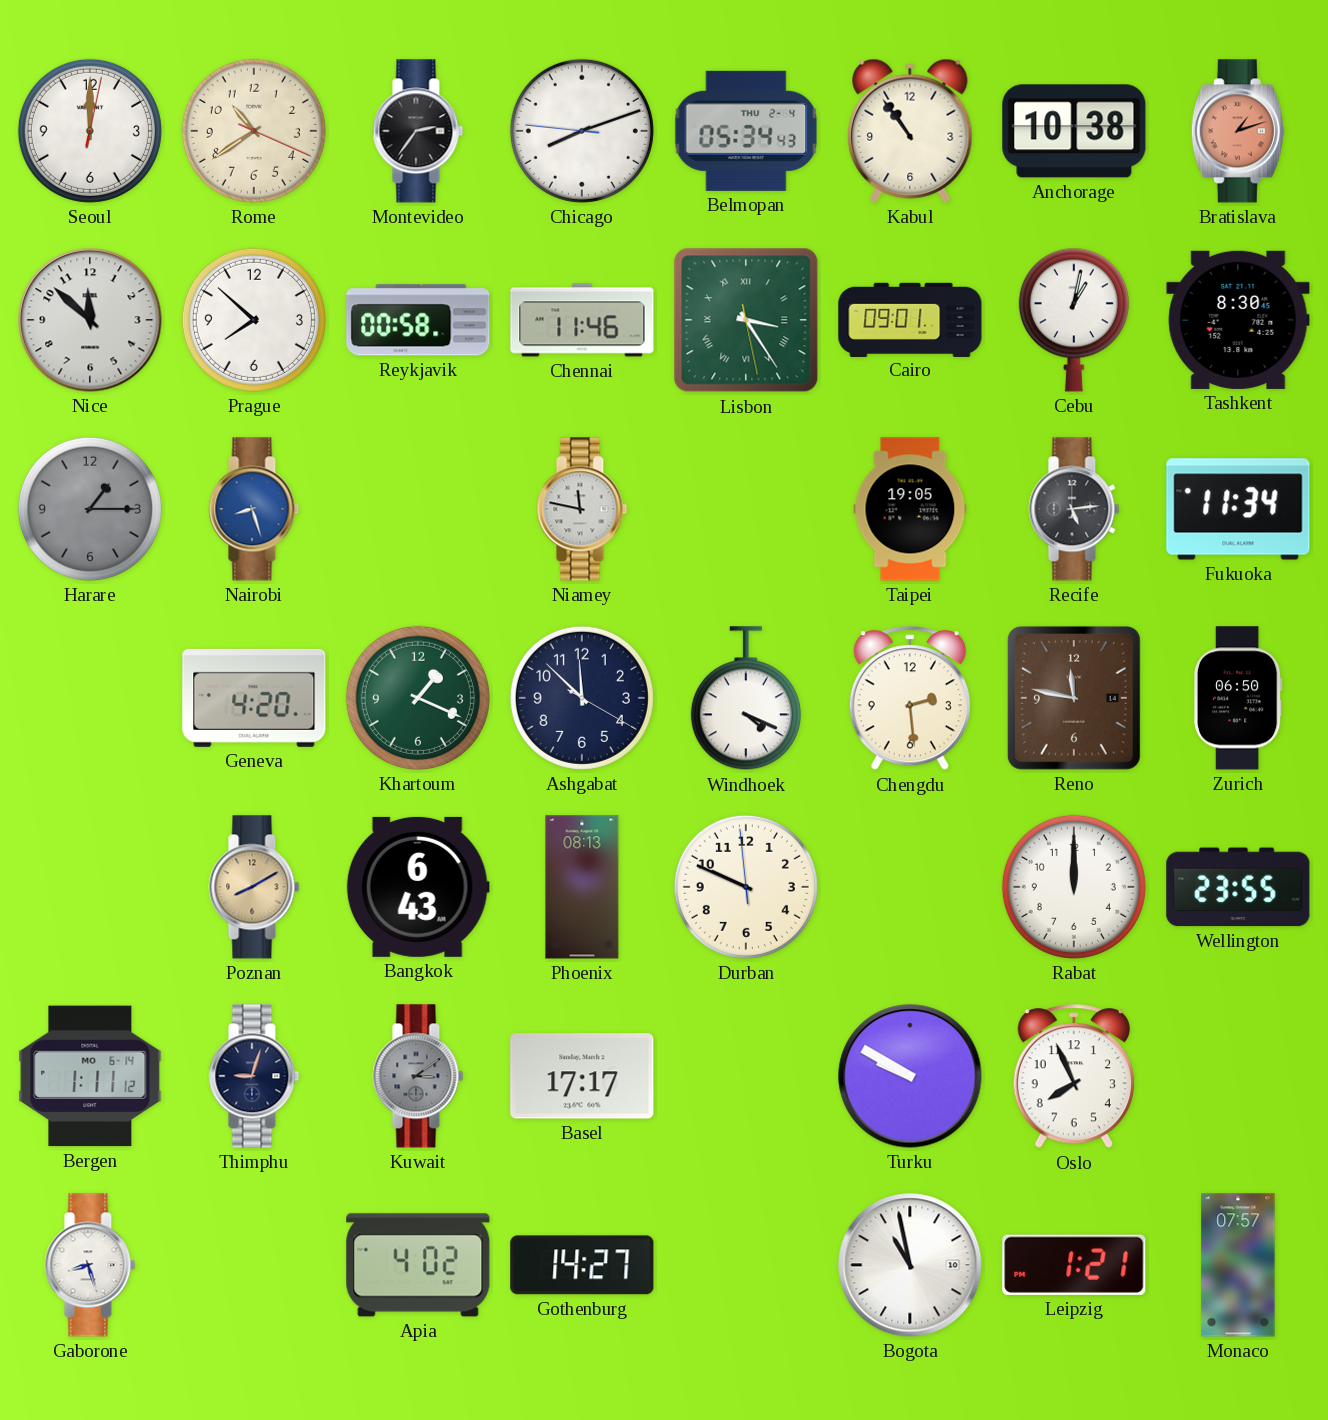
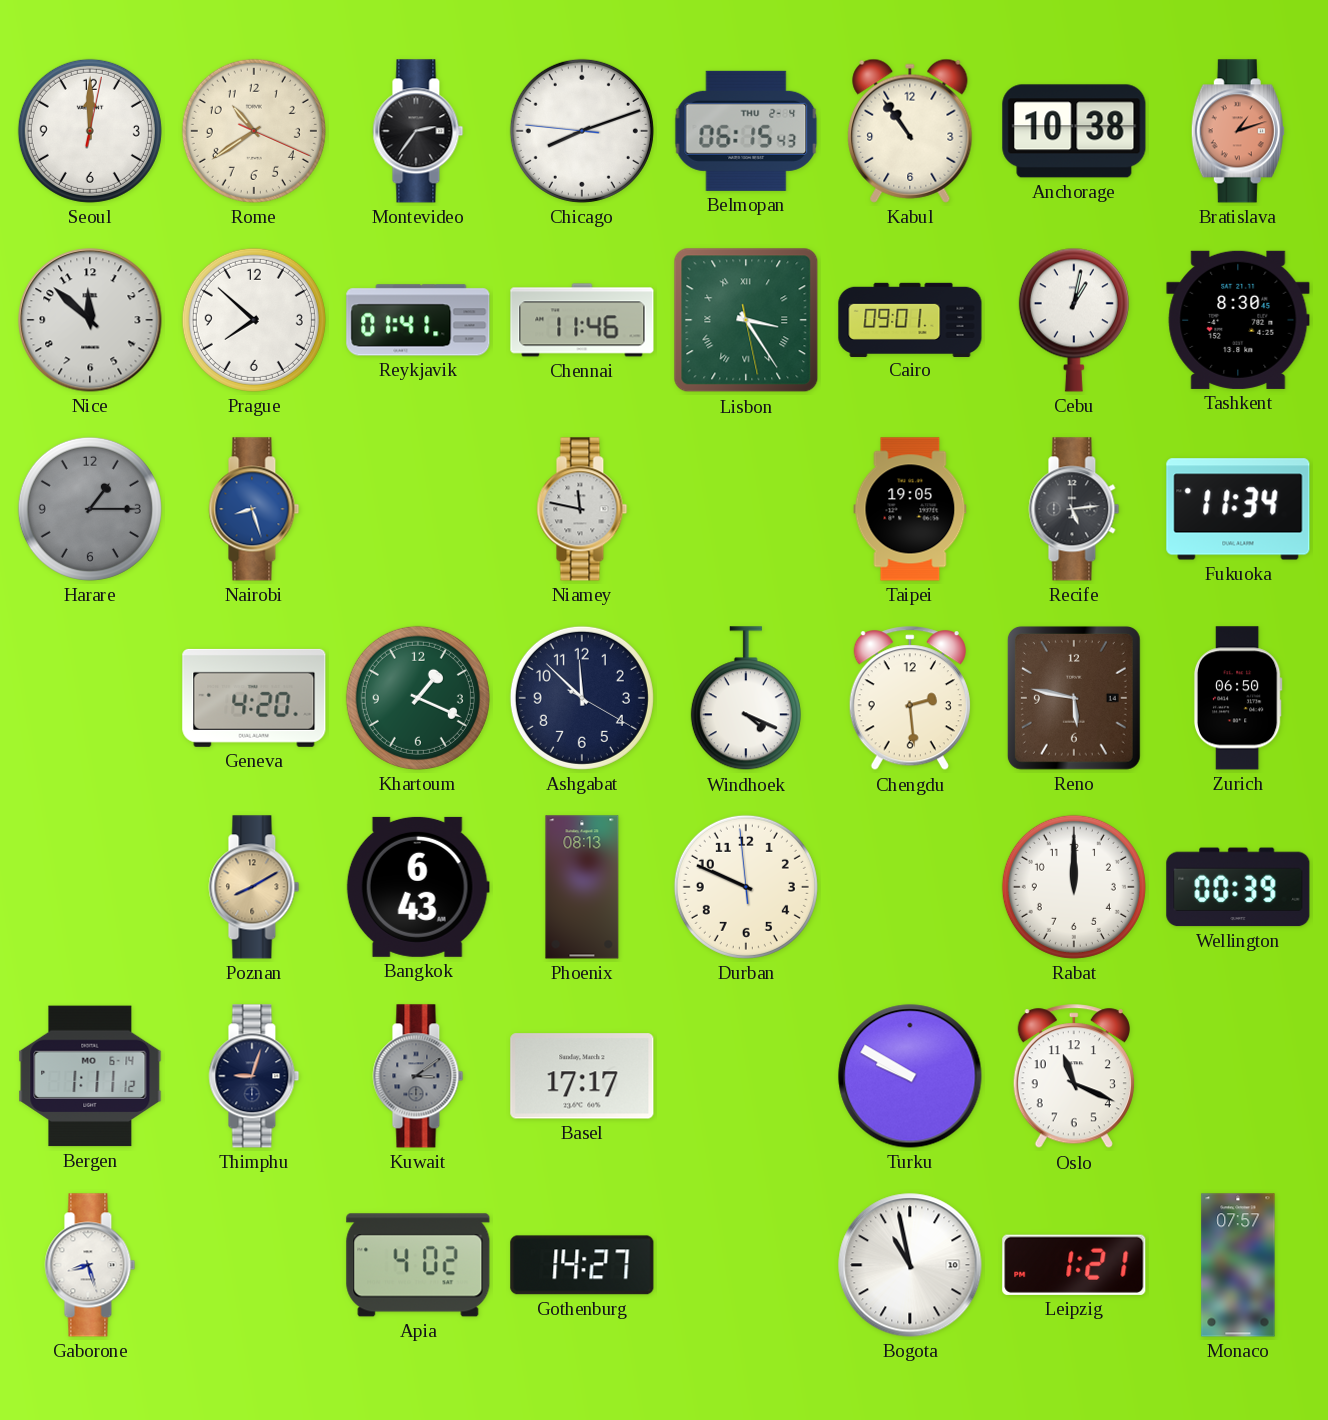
Belmopan: 05:34 -> 06:15 (746, 131)
Reykjavik: 00:58 -> 01:41 (418, 320)
Reno: 11:47 -> 5:47 (1074, 698)
Wellington: 23:55 -> 00:39 (1238, 887)
Oslo: 7:56 -> 11:19 (1074, 1077)
